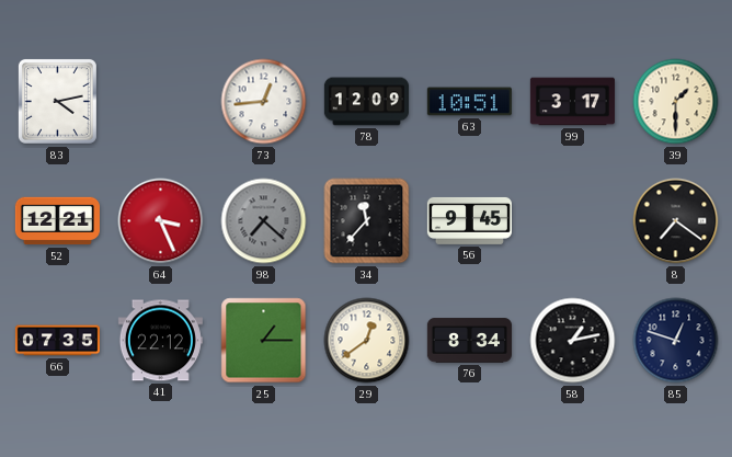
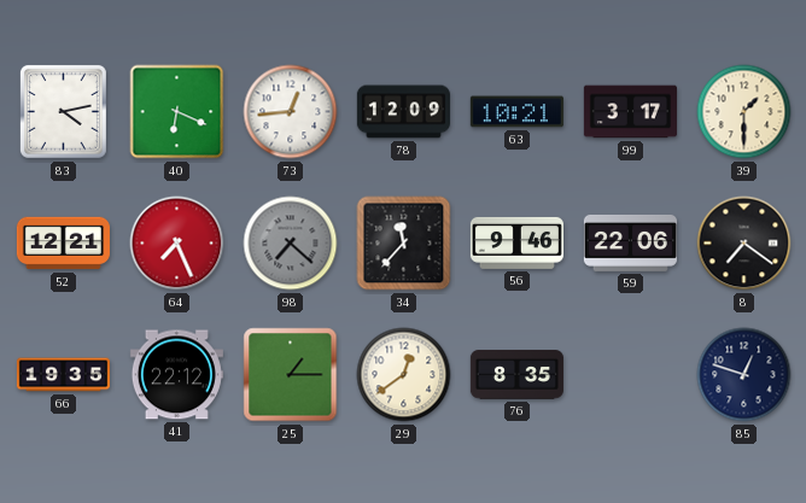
40: none -> 6:19 (177, 112)
63: 10:51 -> 10:21 (516, 112)
64: 3:26 -> 7:26 (177, 244)
56: 9:45 -> 9:46 (516, 242)
59: none -> 22:06 (630, 242)
66: 07:35 -> 19:35 (63, 375)
76: 8:34 -> 8:35 (516, 375)
58: 1:13 -> none (573, 341)
